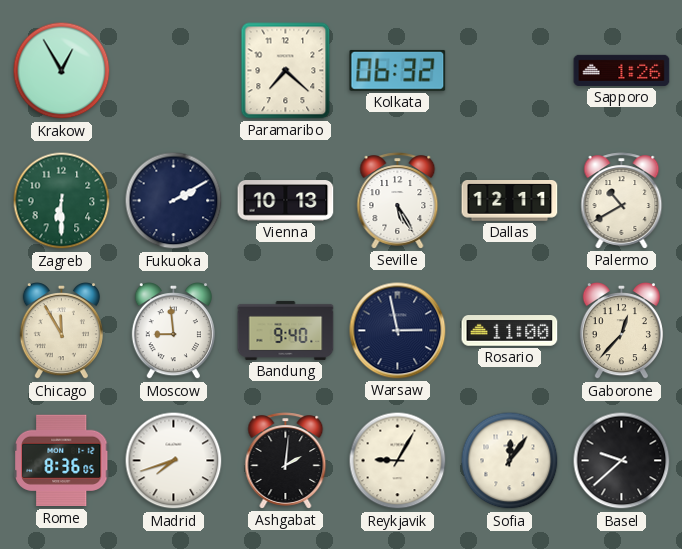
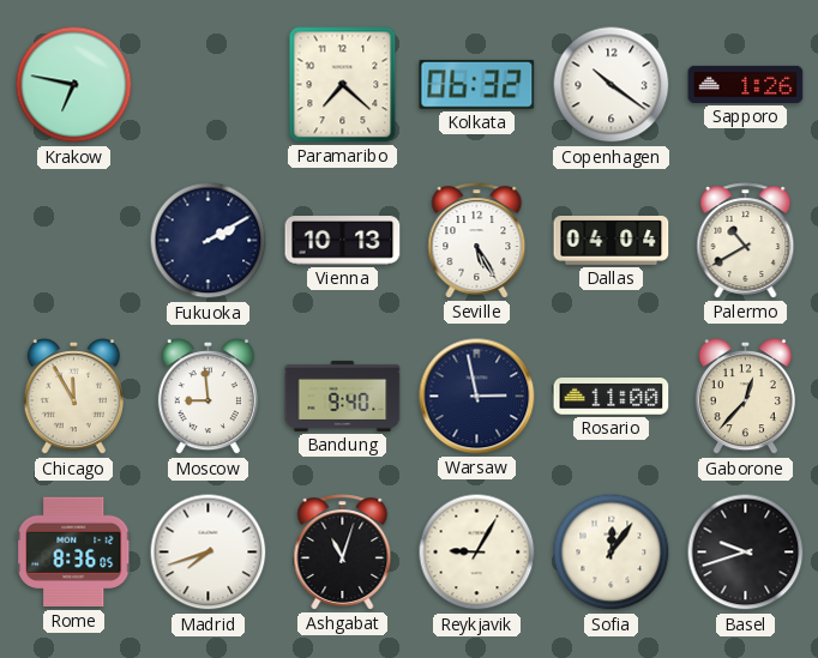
Krakow: 12:55 -> 6:47 (74, 85)
Copenhagen: none -> 10:21 (612, 85)
Zagreb: 6:30 -> none (62, 201)
Dallas: 12:11 -> 04:04 (612, 241)
Ashgabat: 2:01 -> 11:03 (343, 553)
Basel: 9:38 -> 9:42 (746, 553)
